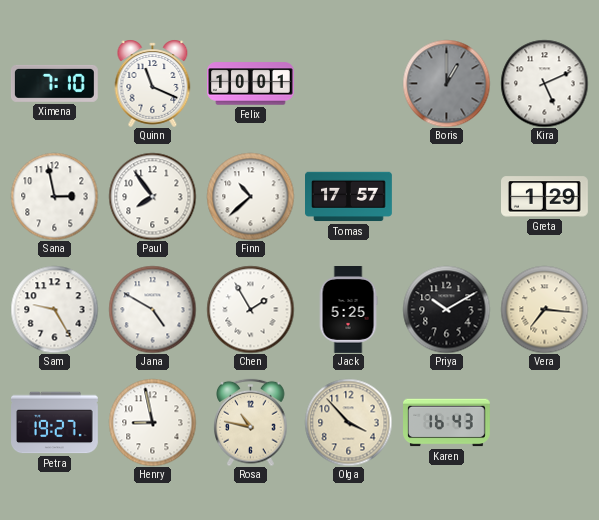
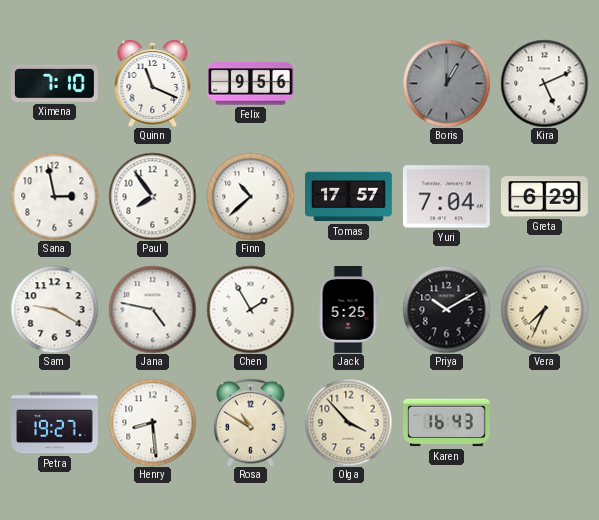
Felix: 10:01 -> 9:56 (251, 84)
Yuri: none -> 7:04 (446, 197)
Greta: 1:29 -> 6:29 (545, 197)
Sam: 9:25 -> 9:20 (54, 309)
Jana: 4:50 -> 4:47 (152, 309)
Vera: 7:16 -> 7:34 (544, 309)
Henry: 8:58 -> 8:29 (152, 422)
Rosa: 10:47 -> 10:50 (251, 422)
